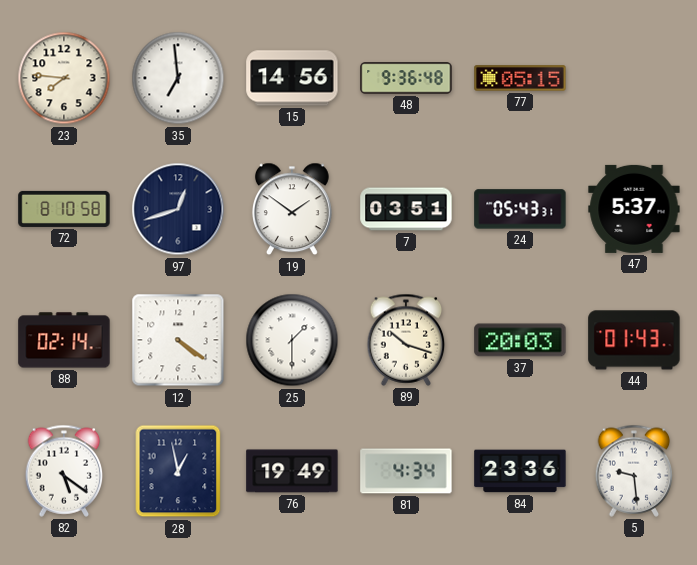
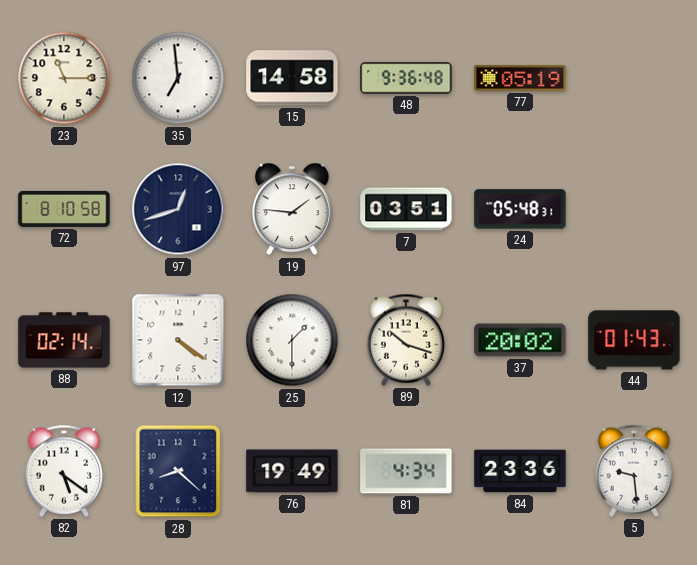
23: 7:46 -> 11:15 (64, 78)
15: 14:56 -> 14:58 (292, 78)
77: 05:15 -> 05:19 (520, 78)
19: 1:51 -> 1:46 (292, 209)
24: 05:43 -> 05:48 (520, 209)
47: 5:37 -> none (634, 209)
37: 20:03 -> 20:02 (520, 340)
28: 12:58 -> 8:22 (178, 471)
